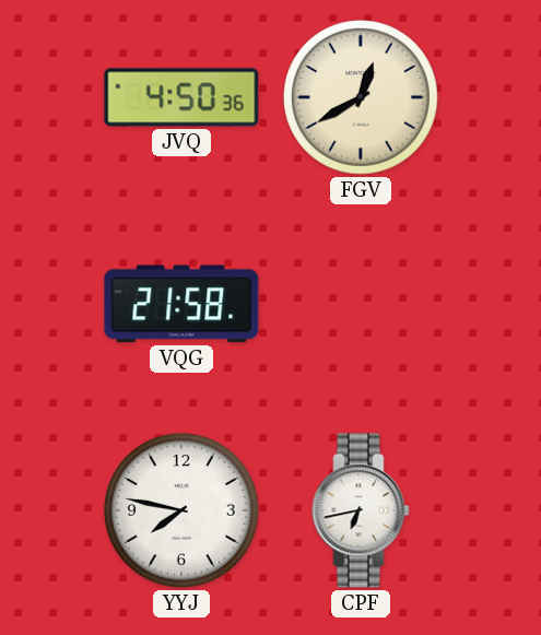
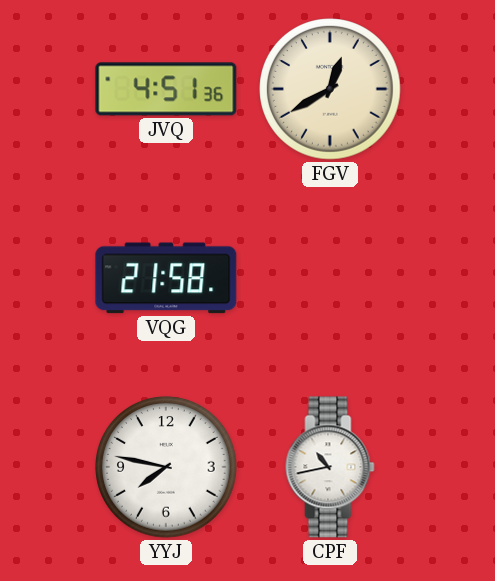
JVQ: 4:50 -> 4:51 (166, 89)
CPF: 6:43 -> 10:43 (330, 467)
